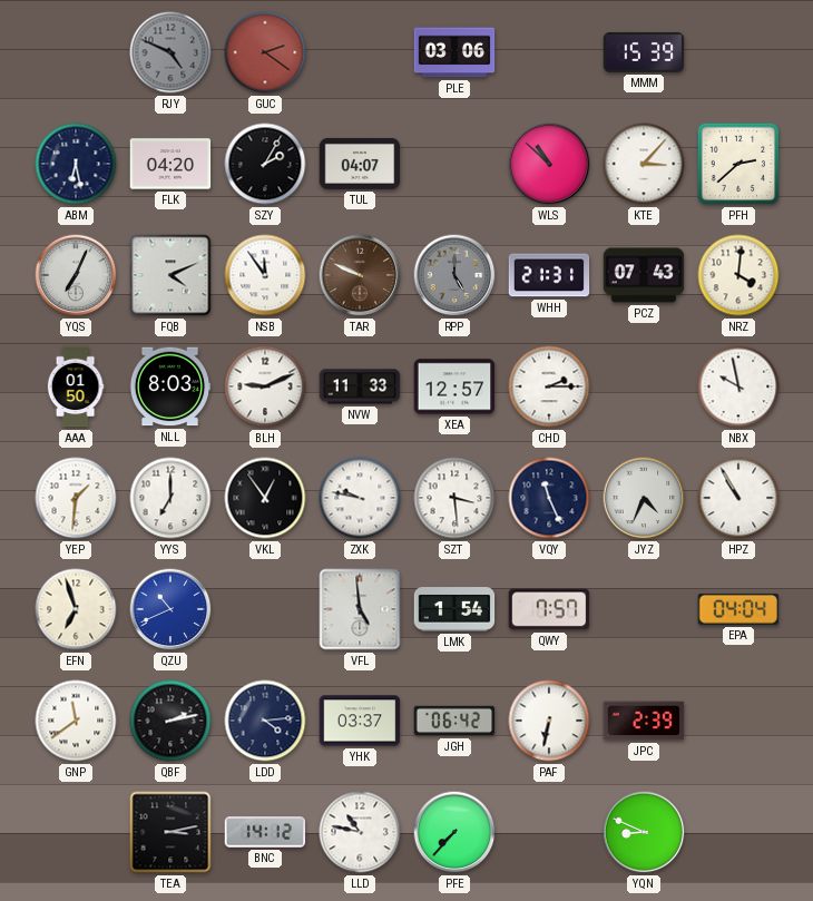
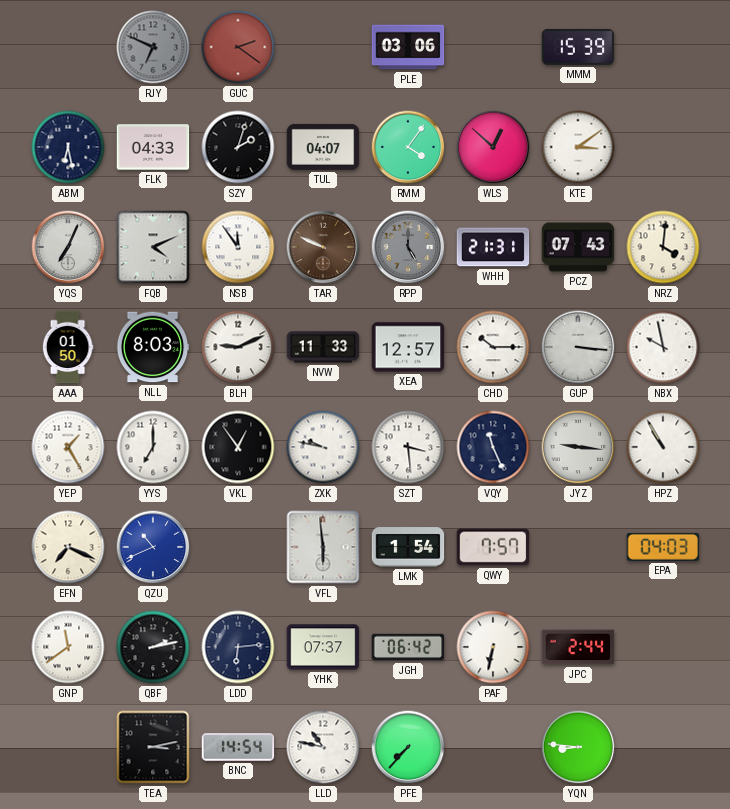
RJY: 4:49 -> 6:49 (153, 47)
FLK: 04:20 -> 04:33 (153, 147)
SZY: 2:05 -> 2:03 (238, 147)
RMM: none -> 4:06 (408, 147)
WLS: 10:52 -> 12:52 (493, 147)
KTE: 3:07 -> 3:09 (578, 147)
PFH: 2:38 -> none (738, 164)
CHD: 2:15 -> 10:15 (493, 347)
GUP: none -> 3:16 (578, 347)
YEP: 1:31 -> 1:25 (68, 447)
JYZ: 4:34 -> 9:16 (578, 447)
EFN: 6:57 -> 7:19 (68, 547)
VFL: 4:59 -> 5:59 (323, 547)
EPA: 04:04 -> 04:03 (663, 547)
LDD: 4:14 -> 6:14 (238, 647)
YHK: 03:37 -> 07:37 (323, 647)
JPC: 2:39 -> 2:44 (578, 647)
BNC: 14:12 -> 14:54 (238, 747)
YQN: 8:49 -> 8:46 (578, 747)
